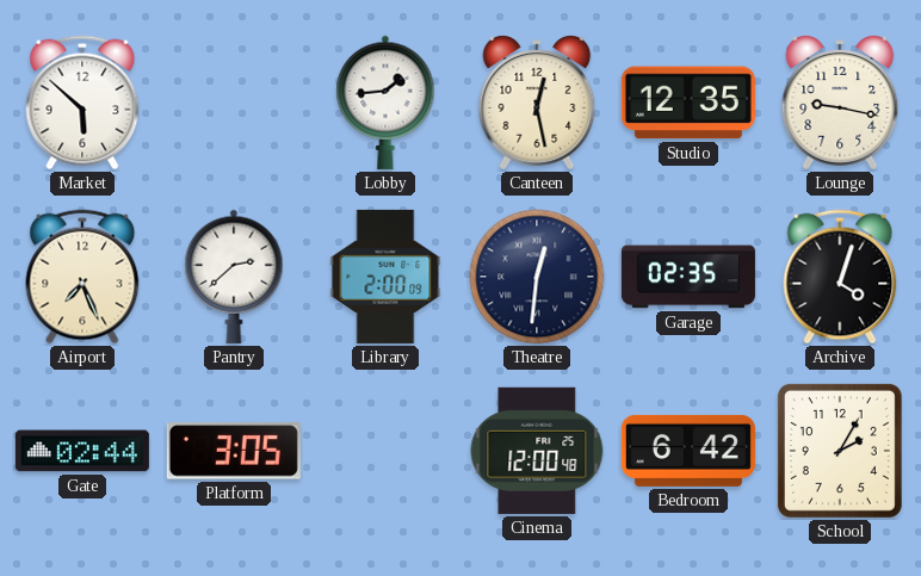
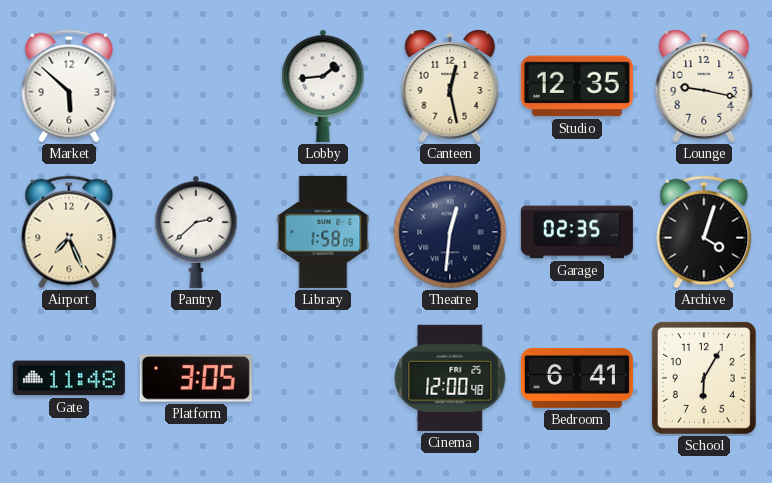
Library: 2:00 -> 1:58 (323, 232)
Gate: 02:44 -> 11:48 (69, 378)
Bedroom: 6:42 -> 6:41 (577, 378)
School: 2:05 -> 6:05 (704, 378)
